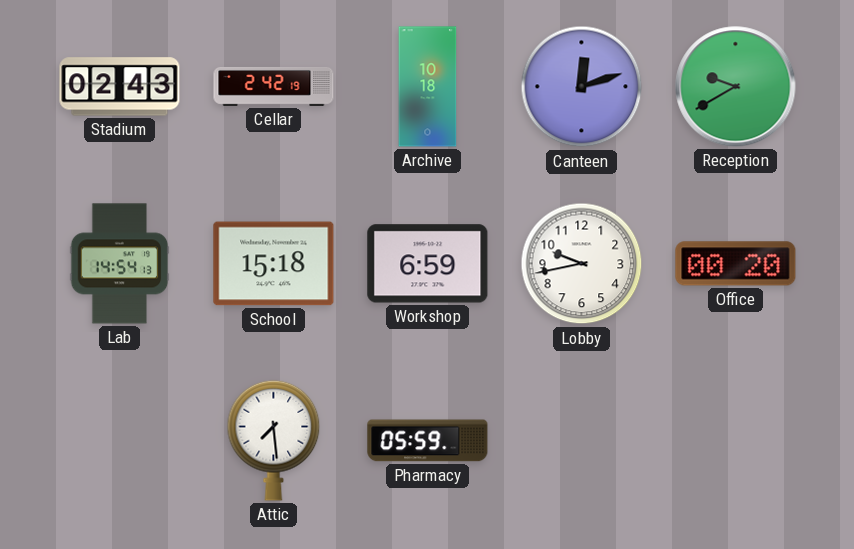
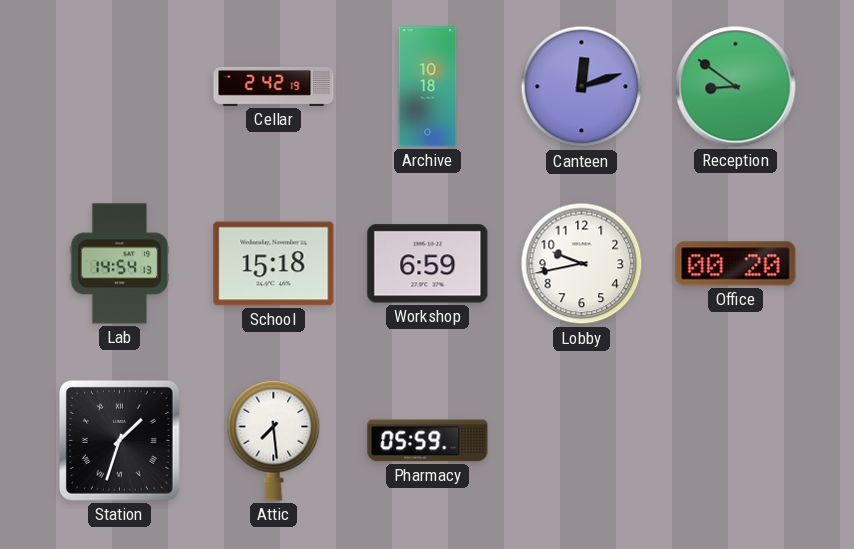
Stadium: 02:43 -> none (120, 87)
Reception: 9:40 -> 8:51 (736, 87)
Station: none -> 1:33 (119, 440)
